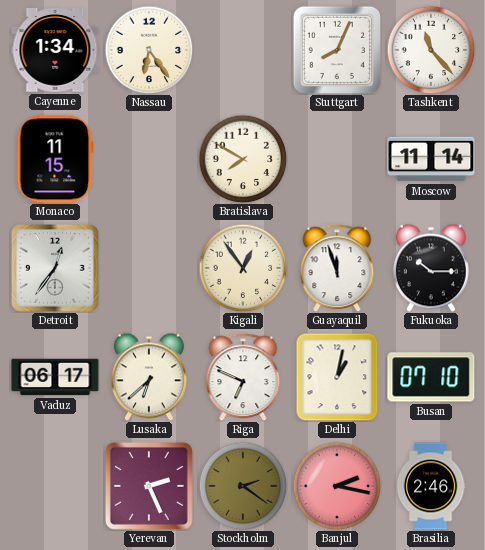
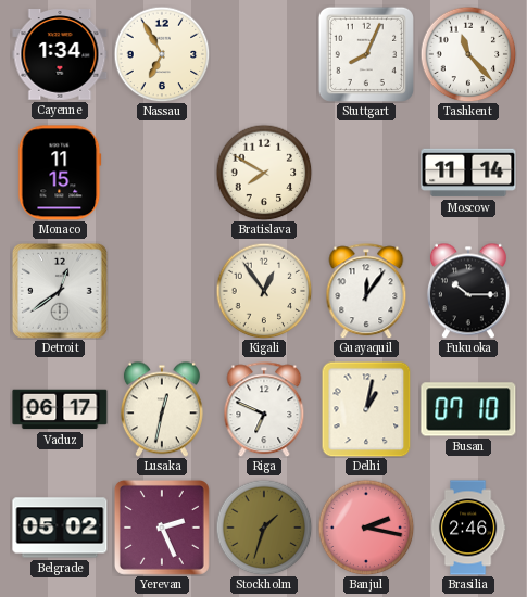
Nassau: 6:24 -> 6:55 (162, 54)
Detroit: 12:36 -> 12:39 (60, 291)
Guayaquil: 11:57 -> 12:06 (366, 291)
Lusaka: 6:38 -> 12:32 (162, 409)
Belgrade: none -> 05:02 (60, 528)
Stockholm: 2:21 -> 1:33 (264, 528)
